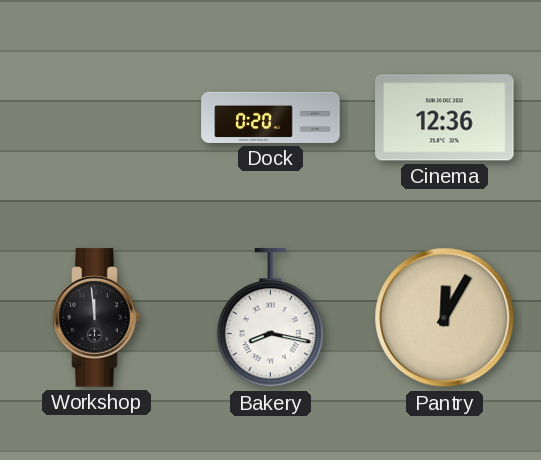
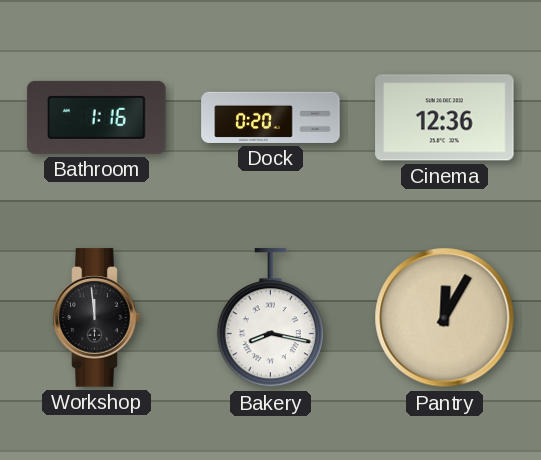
Bathroom: none -> 1:16 (97, 117)
